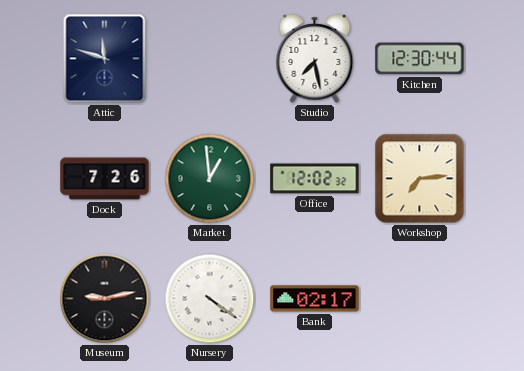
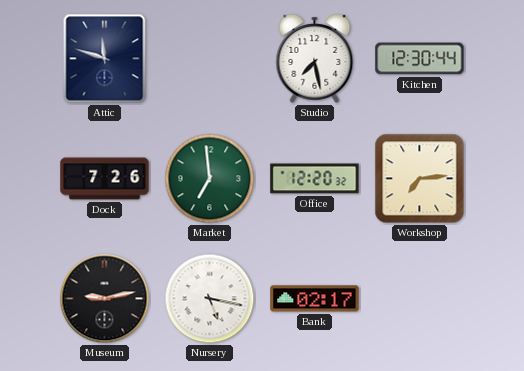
Market: 12:59 -> 6:59 (210, 179)
Office: 12:02 -> 12:20 (315, 179)
Nursery: 4:21 -> 5:17 (210, 299)
